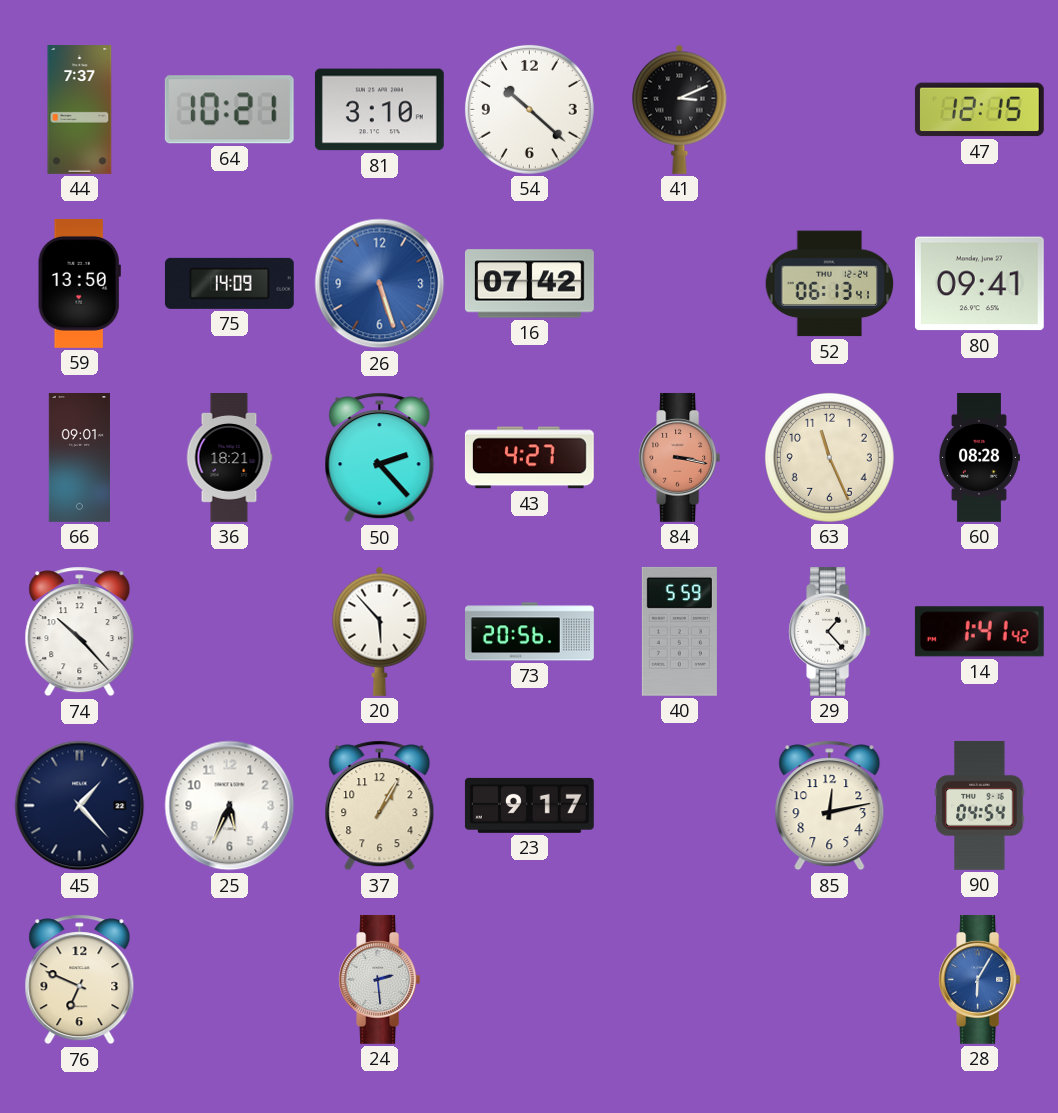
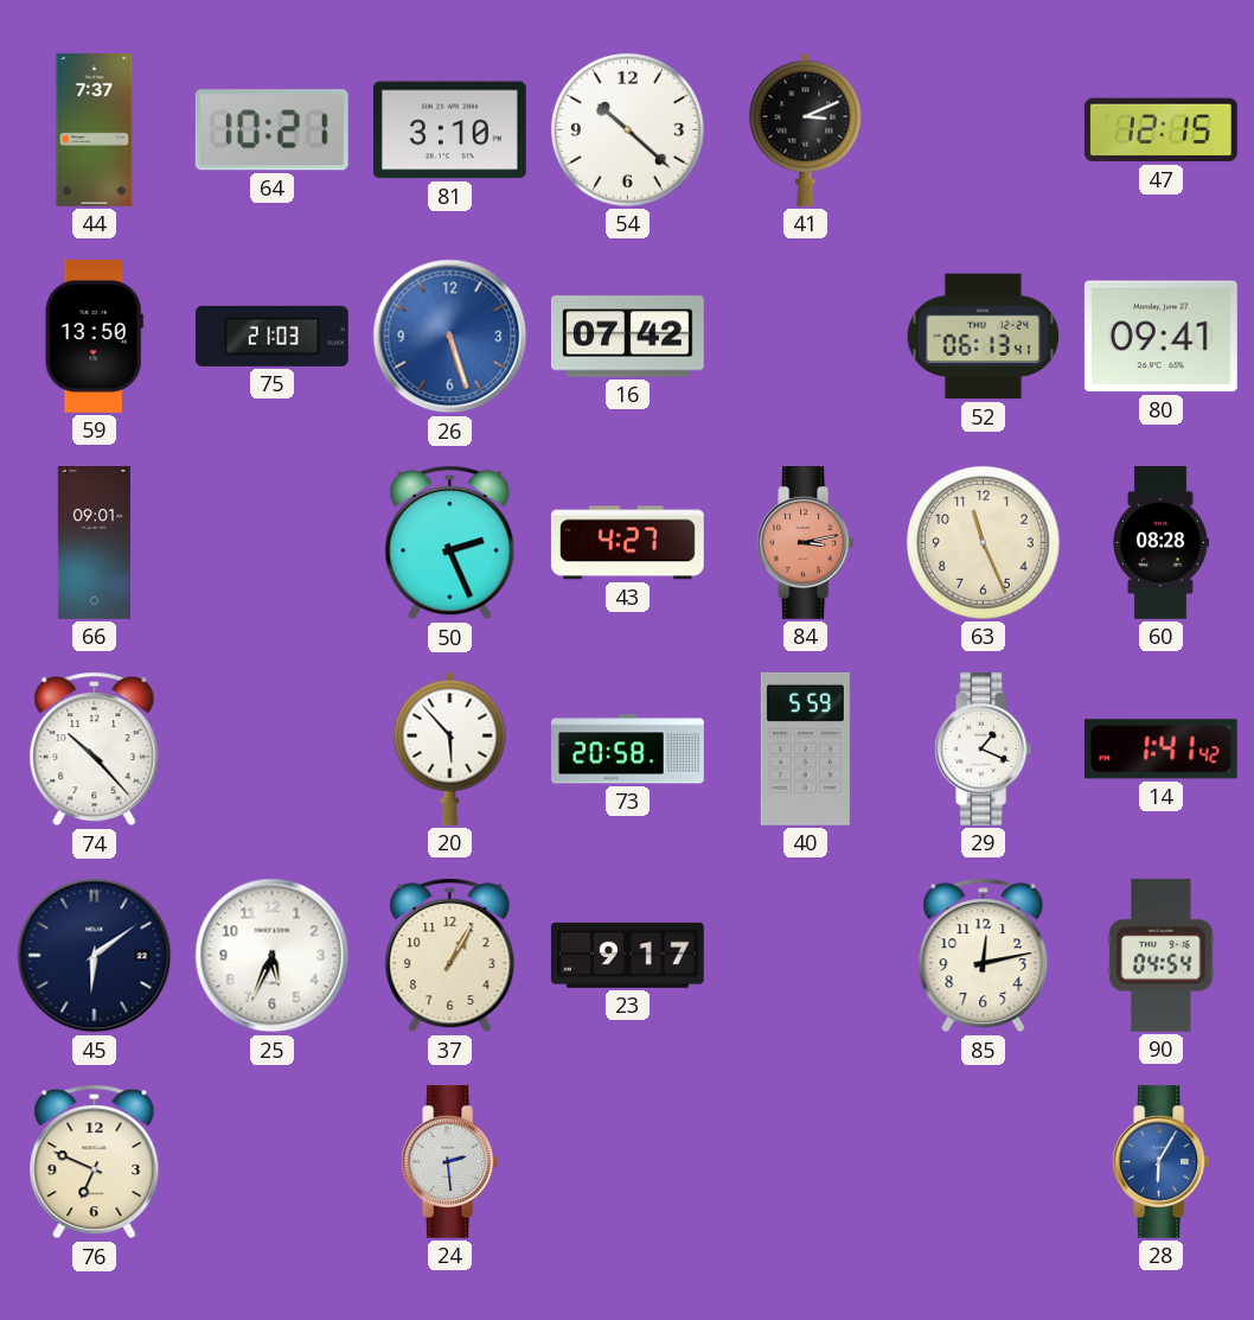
75: 14:09 -> 21:03 (271, 336)
36: 18:21 -> none (229, 458)
50: 2:23 -> 2:26 (450, 543)
84: 3:17 -> 3:13 (806, 542)
73: 20:56 -> 20:58 (628, 750)
29: 1:23 -> 1:19 (984, 748)
45: 1:23 -> 6:09 (95, 956)
